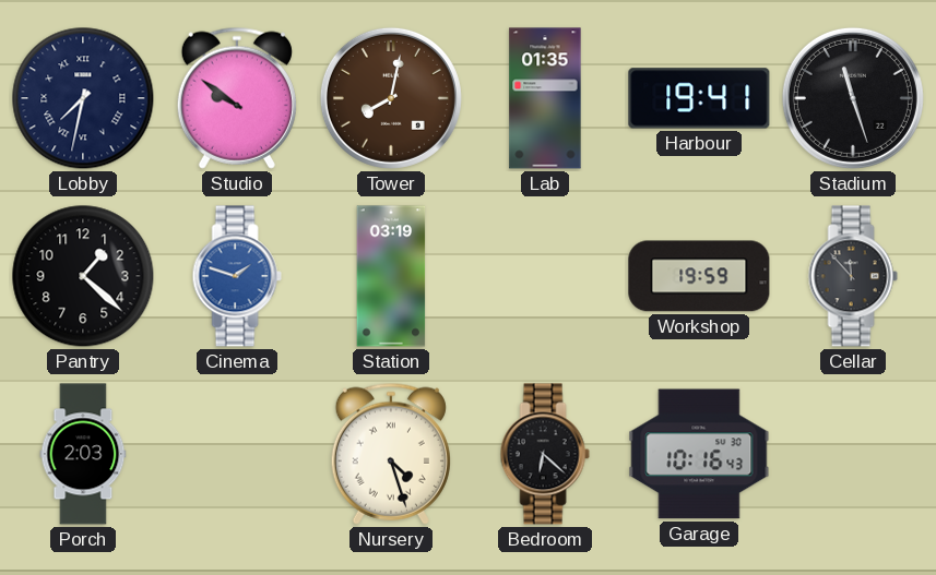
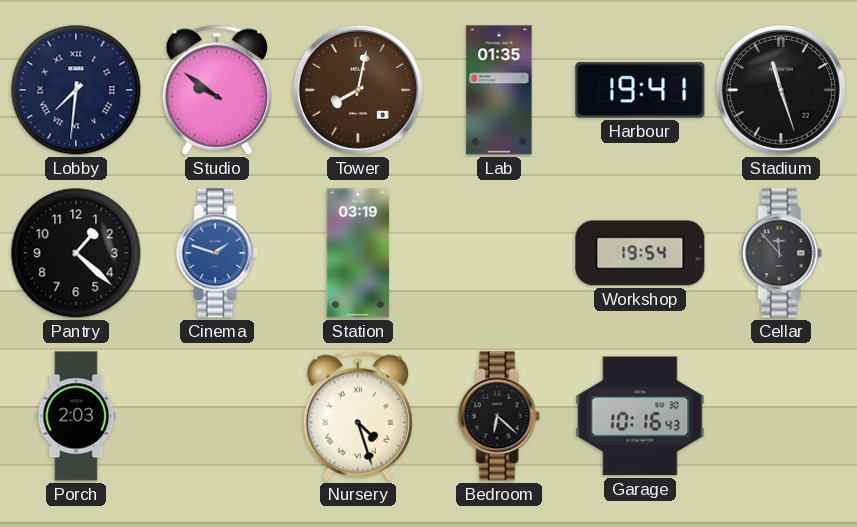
Lobby: 7:32 -> 7:31 (76, 90)
Workshop: 19:59 -> 19:54 (640, 253)
